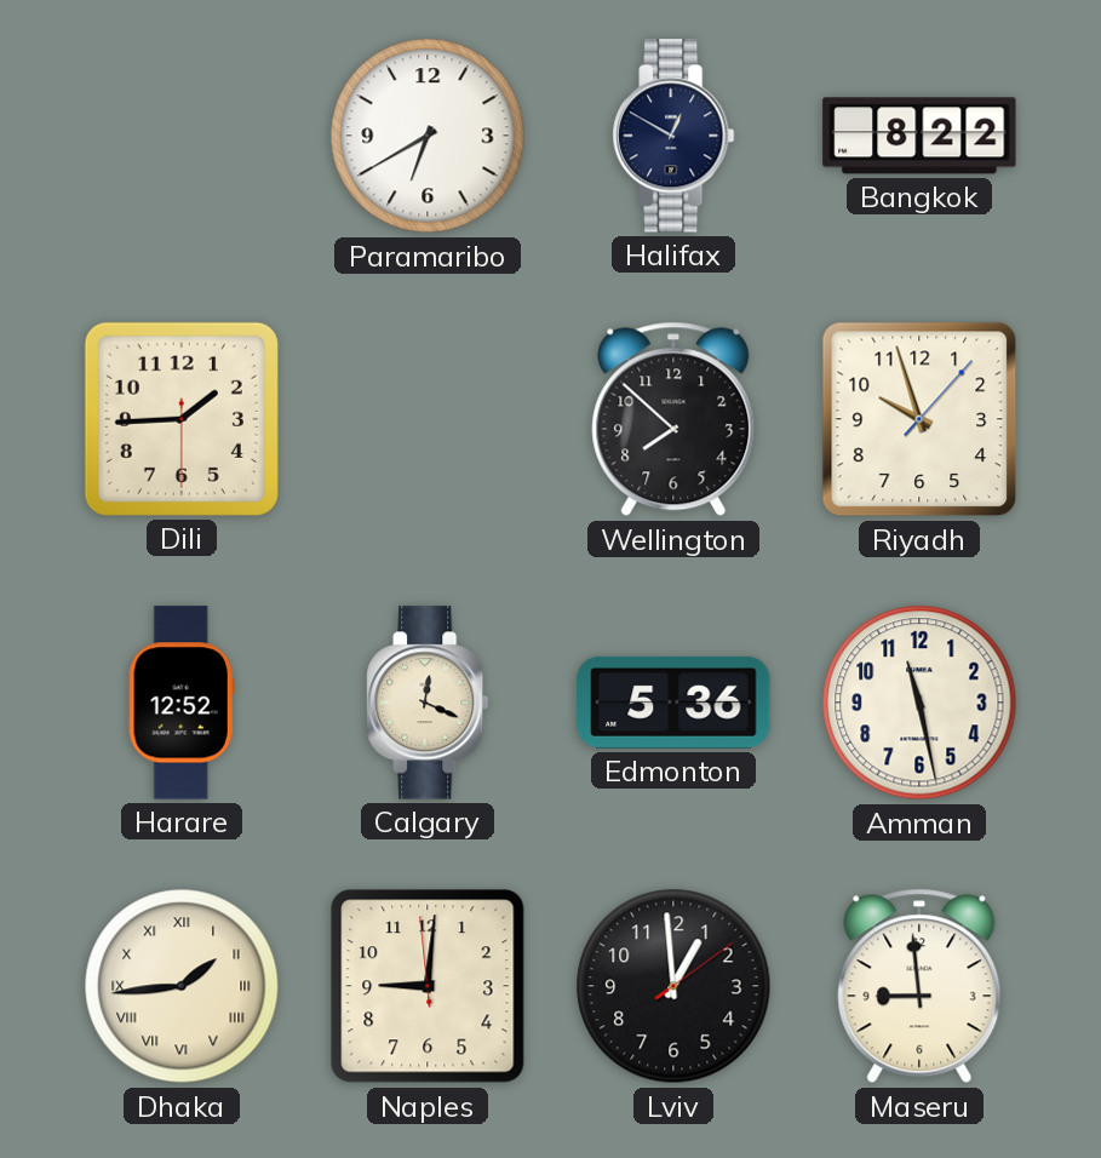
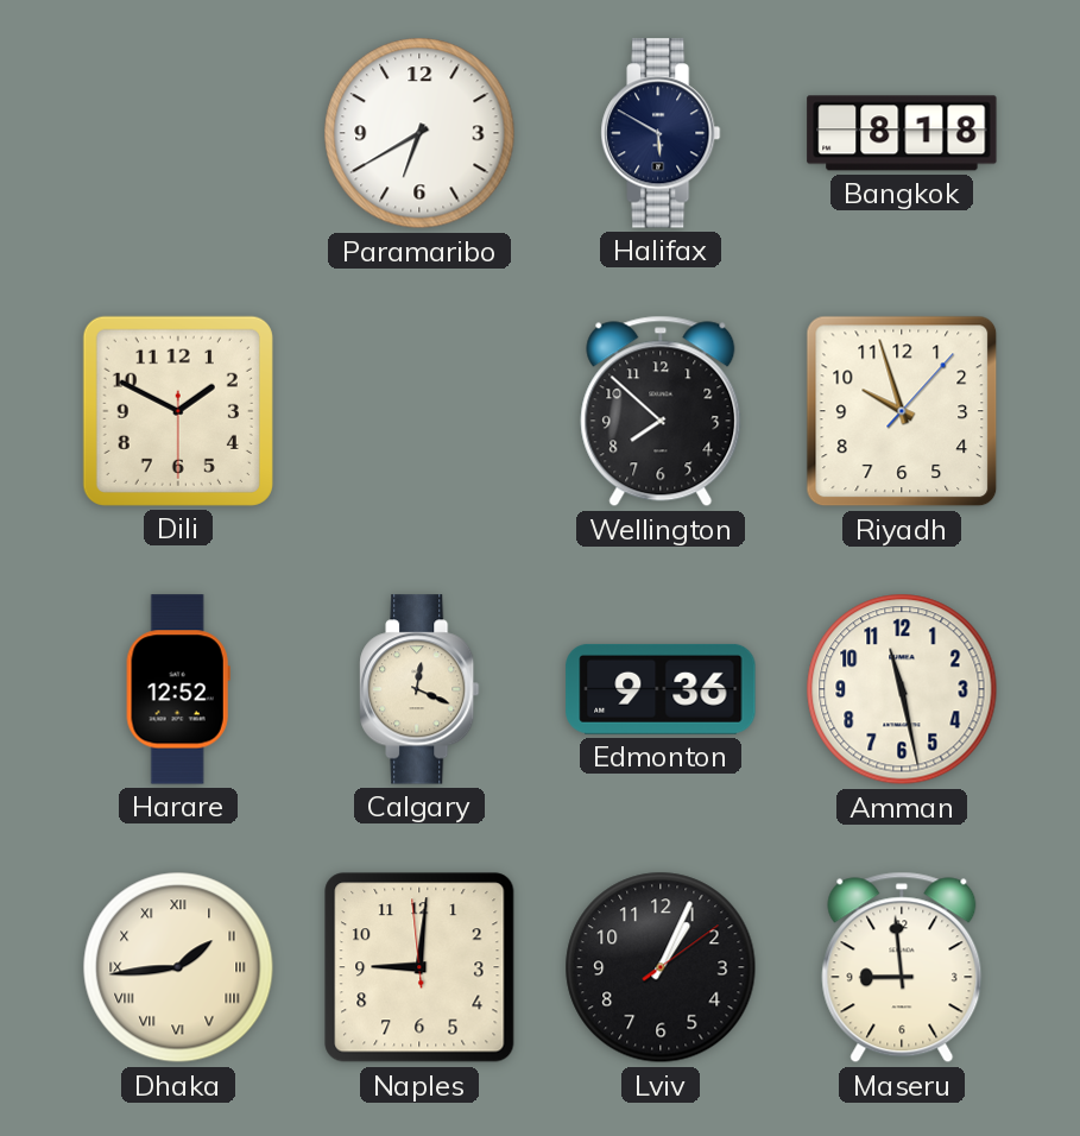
Halifax: 12:50 -> 5:50 (661, 133)
Bangkok: 8:22 -> 8:18 (902, 133)
Dili: 1:44 -> 1:49 (178, 411)
Edmonton: 5:36 -> 9:36 (661, 689)
Lviv: 12:59 -> 1:04 (661, 967)
